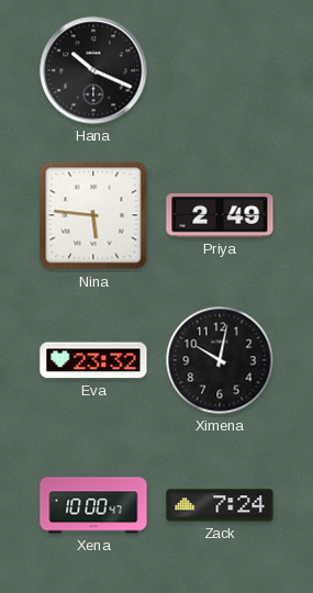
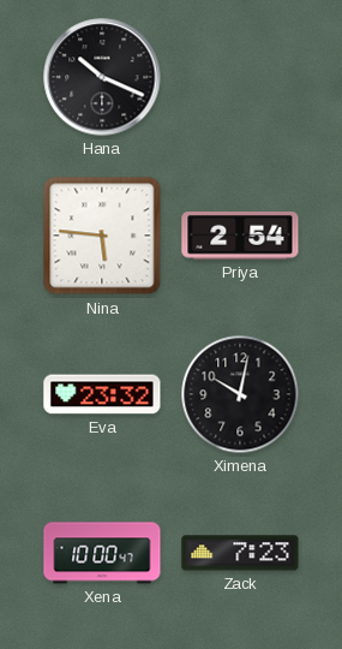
Priya: 2:49 -> 2:54 (240, 237)
Zack: 7:24 -> 7:23 (240, 553)
